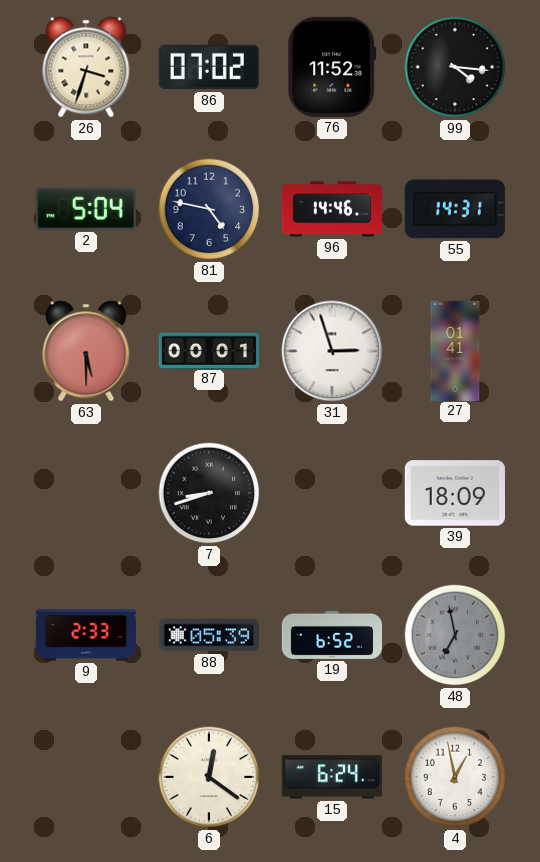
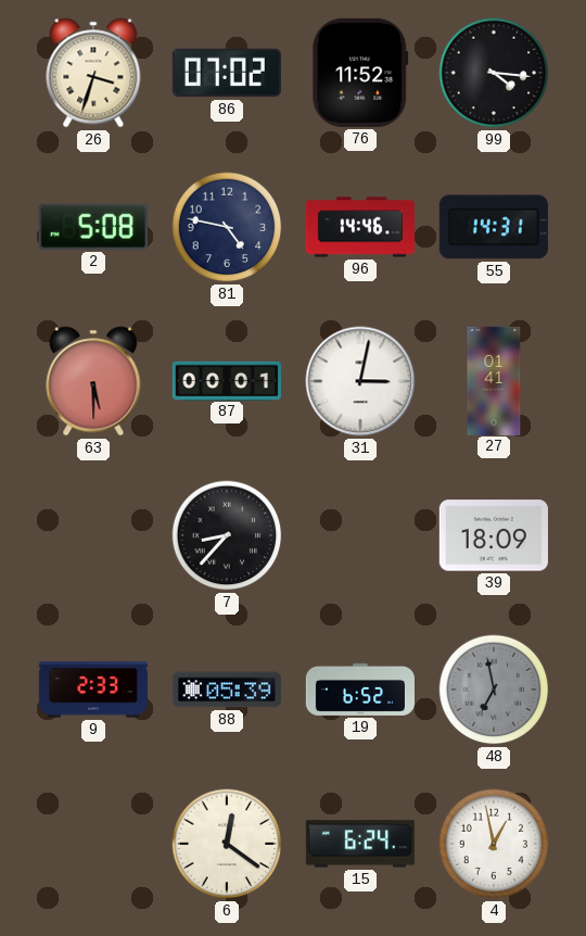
2: 5:04 -> 5:08 (93, 227)
31: 2:57 -> 3:02 (360, 381)
7: 8:42 -> 8:37 (227, 535)
